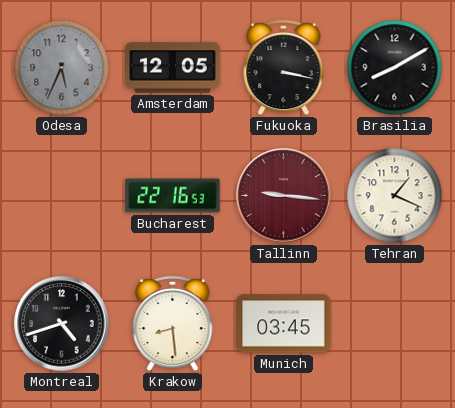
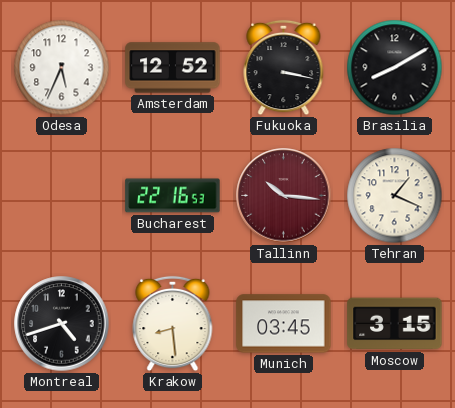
Odesa dial: grey -> white (62, 68)
Amsterdam: 12:05 -> 12:52 (173, 68)
Tallinn: 9:16 -> 10:16 (284, 196)
Moscow: none -> 3:15 (395, 324)
